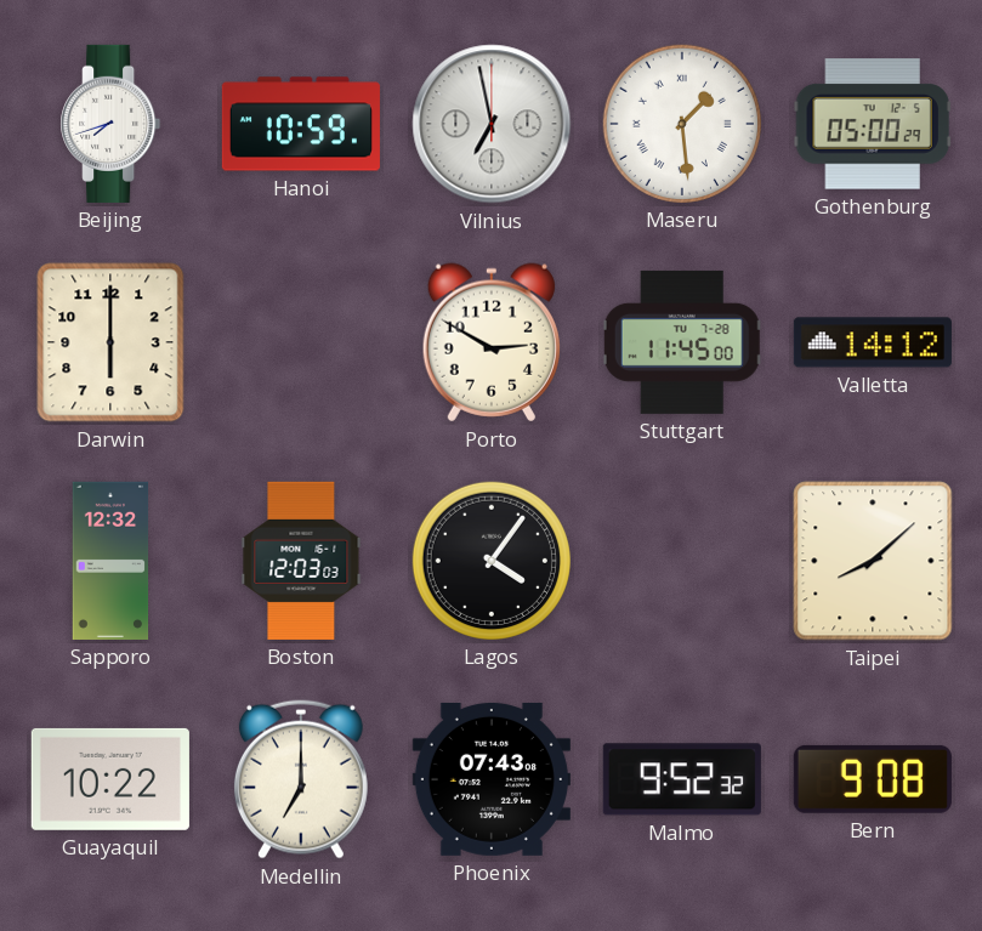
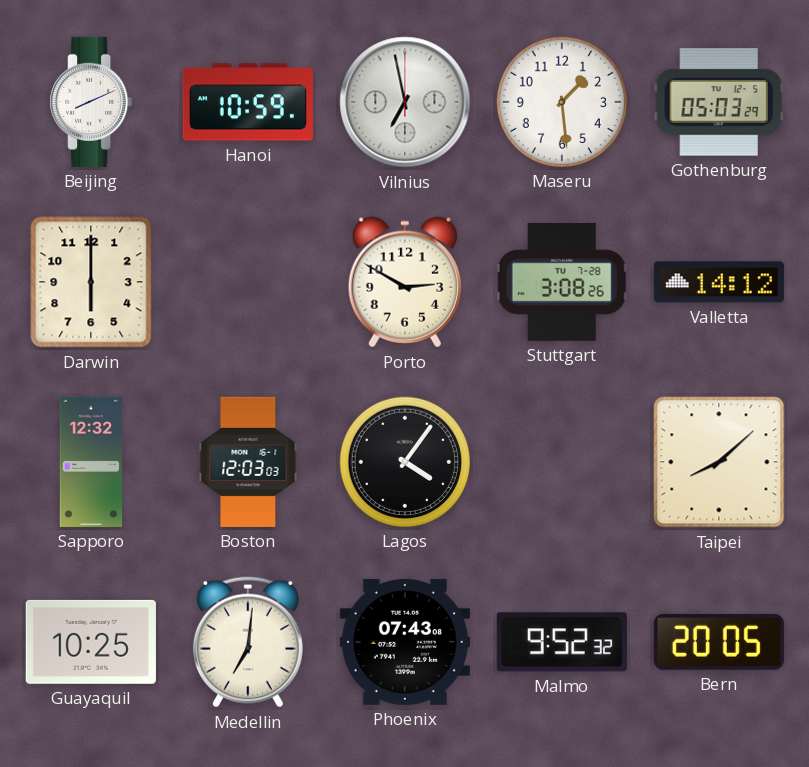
Beijing: 7:42 -> 8:11 (91, 102)
Maseru numerals: Roman -> Arabic (562, 102)
Gothenburg: 05:00 -> 05:03 (719, 102)
Stuttgart: 11:45 -> 3:08 (562, 282)
Guayaquil: 10:22 -> 10:25 (91, 642)
Medellin: 7:00 -> 7:01 (248, 642)
Bern: 9:08 -> 20:05 (719, 642)
